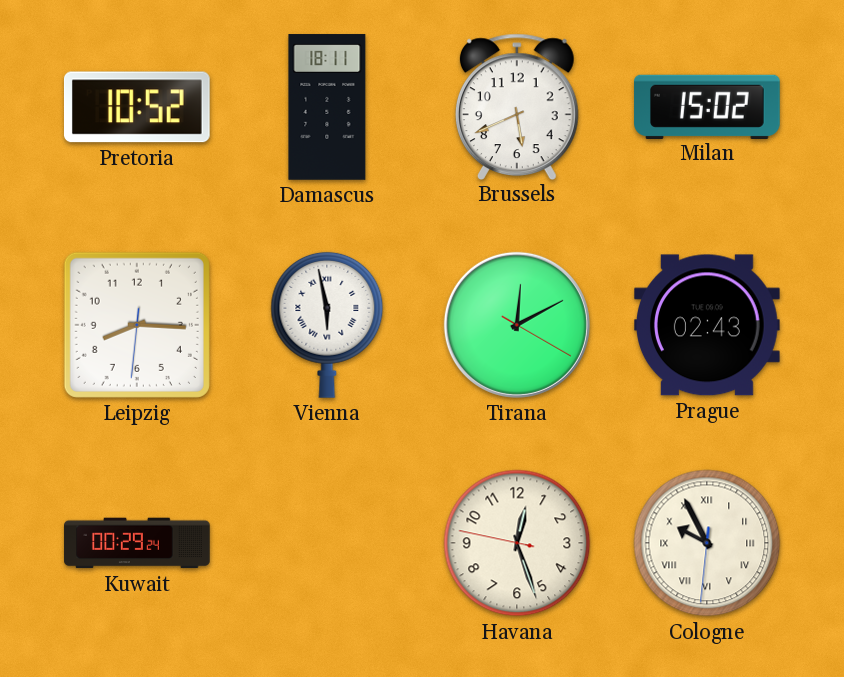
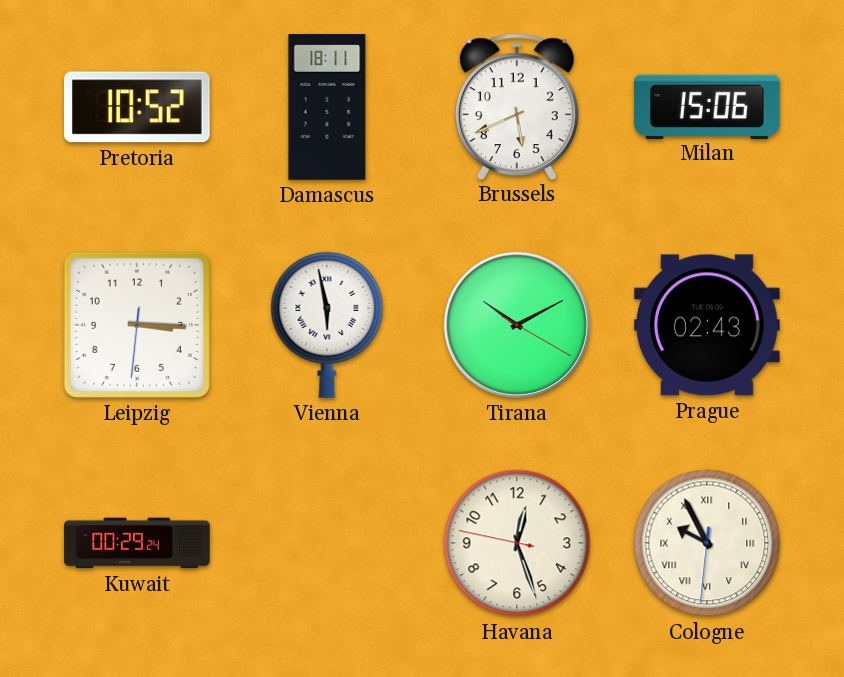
Milan: 15:02 -> 15:06 (707, 106)
Leipzig: 8:15 -> 3:15 (137, 325)
Tirana: 12:10 -> 10:10 (517, 325)
